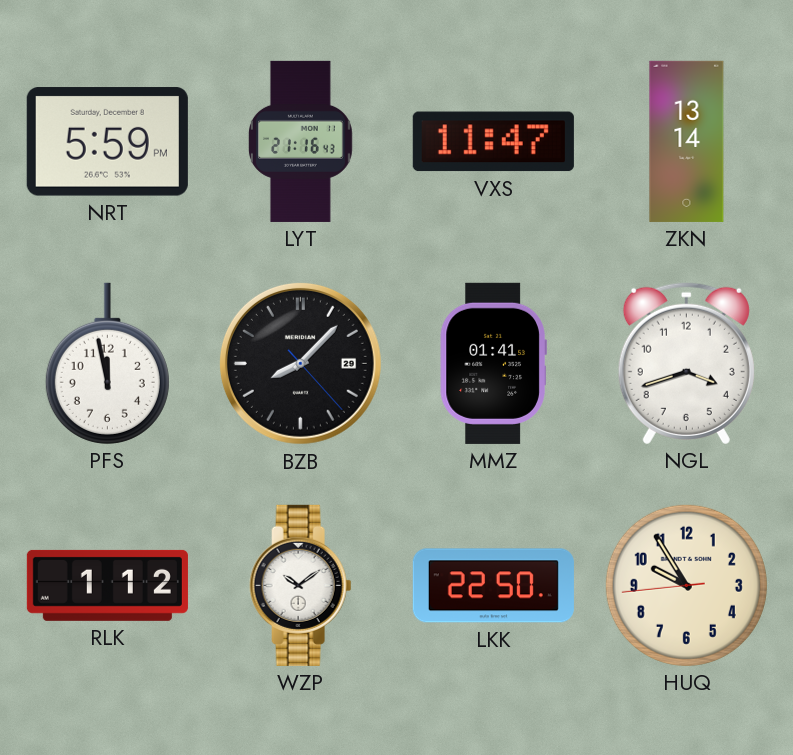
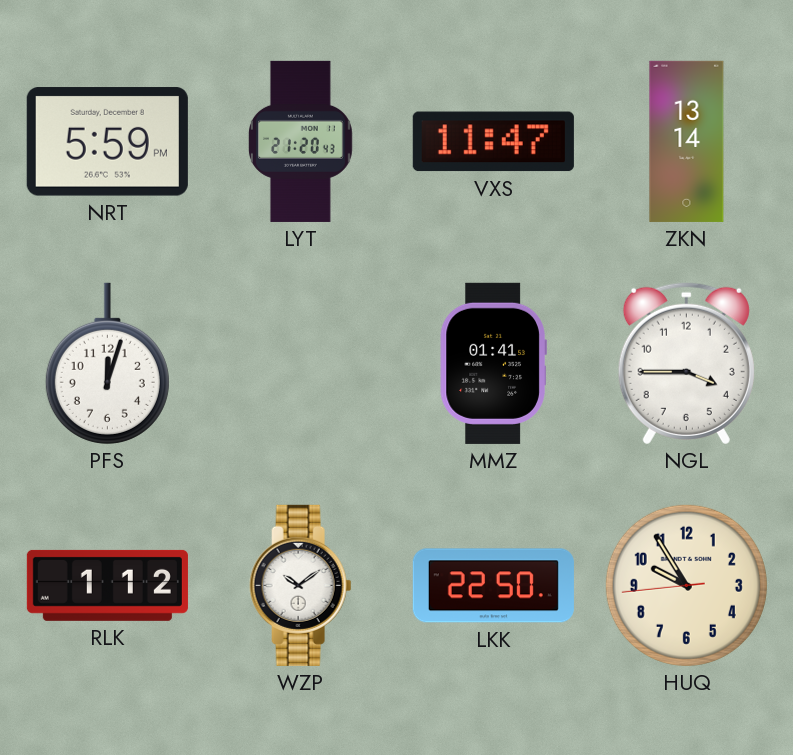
LYT: 21:16 -> 21:20 (300, 141)
PFS: 11:58 -> 12:03 (107, 363)
BZB: 8:07 -> none (300, 363)
NGL: 3:42 -> 3:45 (686, 363)
